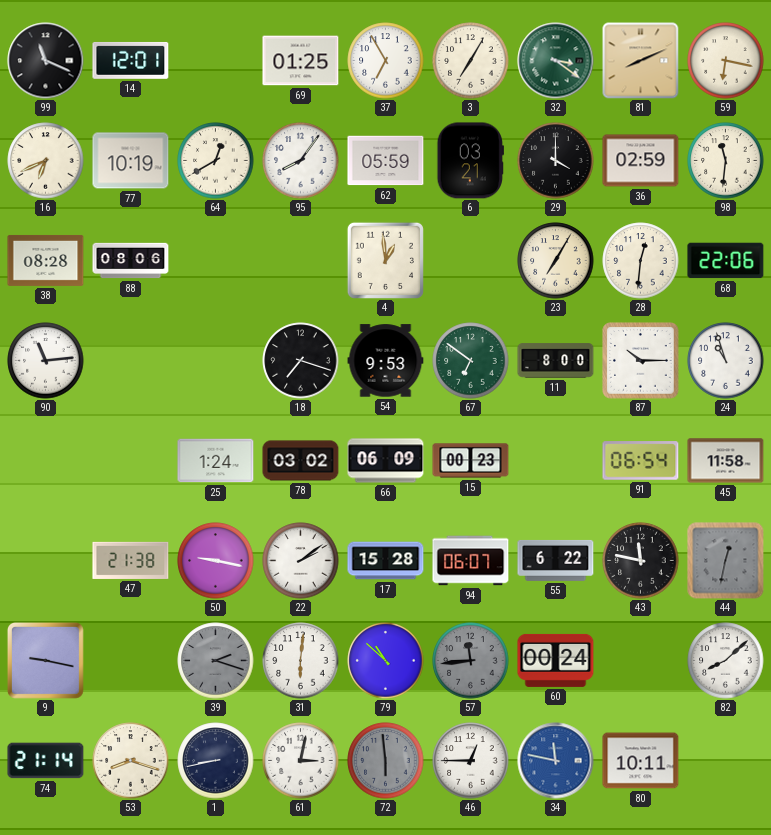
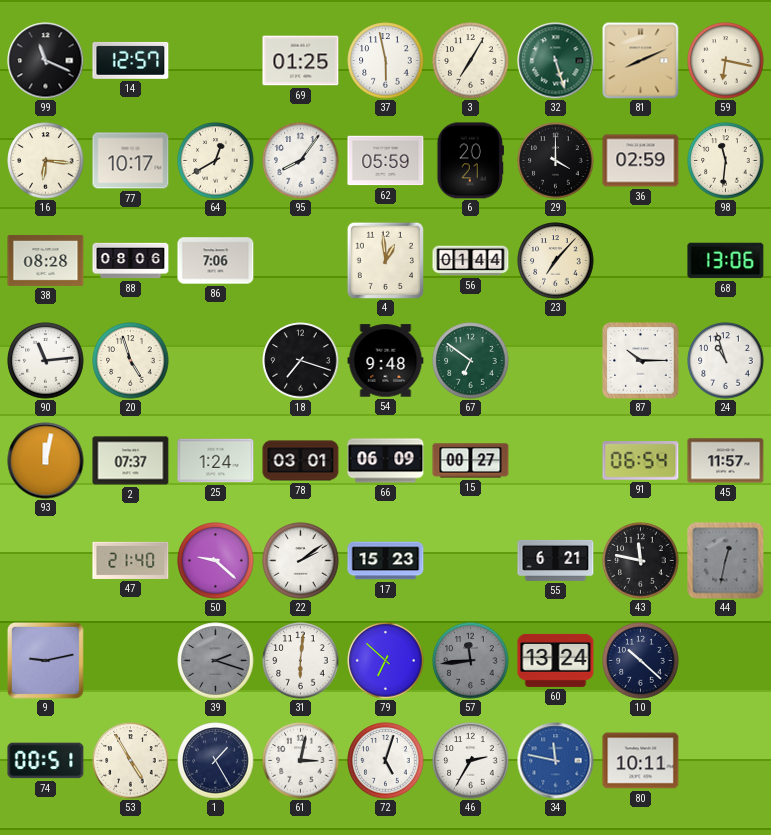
14: 12:01 -> 12:57 (131, 60)
37: 6:55 -> 5:58 (386, 61)
32: 3:21 -> 5:27 (556, 61)
16: 6:41 -> 6:16 (46, 161)
77: 10:19 -> 10:17 (131, 161)
6: 03:21 -> 20:21 (470, 161)
86: none -> 7:06 (216, 261)
56: none -> 01:44 (471, 261)
23: 7:05 -> 7:07 (556, 261)
28: 12:31 -> none (641, 261)
68: 22:06 -> 13:06 (726, 261)
20: none -> 4:57 (131, 361)
54: 9:53 -> 9:48 (386, 361)
11: 8:00 -> none (556, 361)
93: none -> 12:02 (46, 461)
2: none -> 07:37 (131, 461)
78: 03:02 -> 03:01 (301, 461)
15: 00:23 -> 00:27 (471, 461)
45: 11:58 -> 11:57 (726, 461)
47: 21:38 -> 21:40 (131, 560)
50: 9:17 -> 9:22 (216, 561)
17: 15:28 -> 15:23 (386, 561)
94: 06:07 -> none (471, 561)
55: 6:22 -> 6:21 (556, 560)
9: 9:17 -> 9:13 (45, 660)
79: 10:52 -> 6:52 (386, 661)
60: 00:24 -> 13:24 (556, 660)
10: none -> 10:22 (641, 661)
82: 8:08 -> none (726, 661)
74: 21:14 -> 00:51 (46, 761)
53: 8:18 -> 4:55 (131, 761)
1: 8:43 -> 1:25 (216, 761)
72: 5:59 -> 5:03 (386, 761)
72 dial: grey -> white (386, 761)
46: 12:45 -> 2:35 (471, 761)
